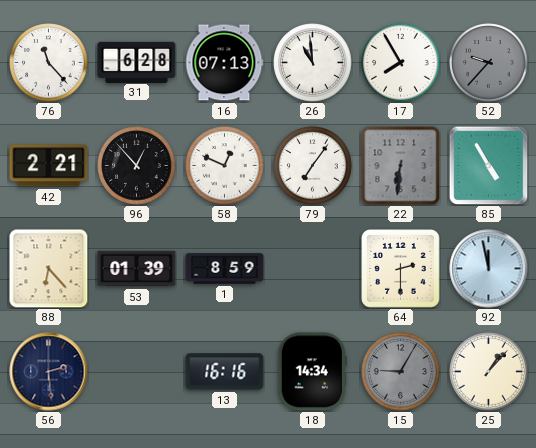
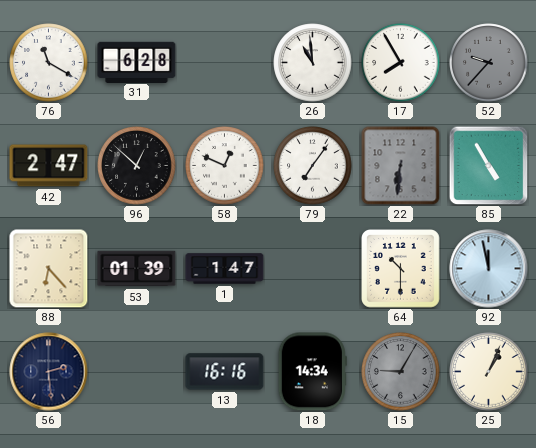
76: 11:23 -> 11:20 (49, 63)
16: 07:13 -> none (224, 63)
42: 2:21 -> 2:47 (49, 166)
96: 12:53 -> 12:52 (137, 166)
1: 8:59 -> 1:47 (225, 269)
64: 2:30 -> 10:30 (401, 269)
25: 1:07 -> 1:04 (489, 372)
